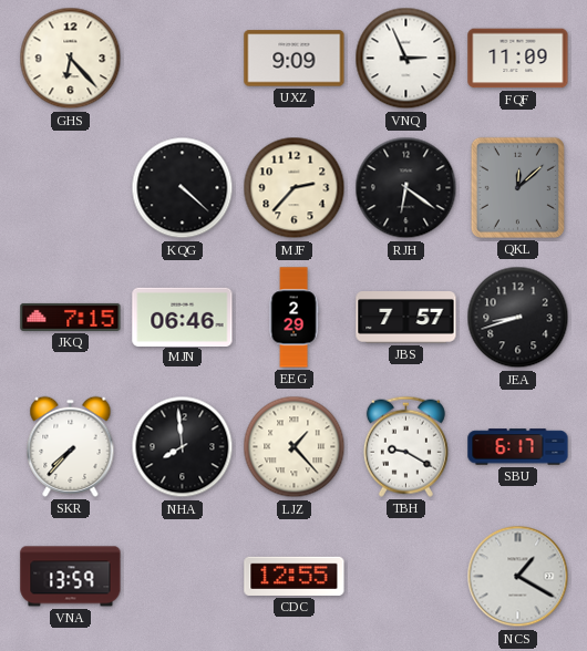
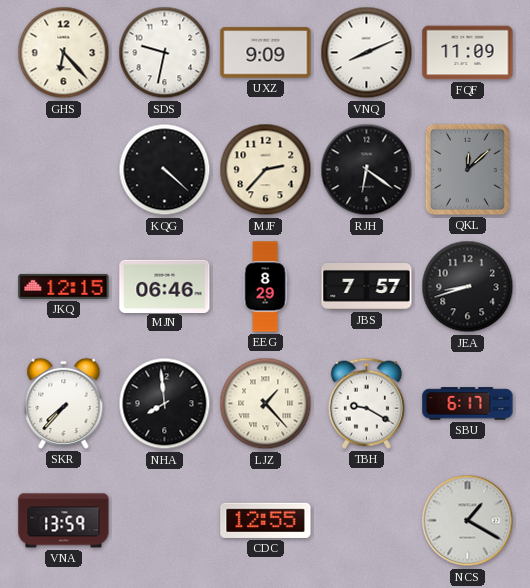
SDS: none -> 9:32 (165, 53)
VNQ: 2:56 -> 8:11 (367, 53)
JKQ: 7:15 -> 12:15 (64, 286)
EEG: 2:29 -> 8:29 (265, 287)
